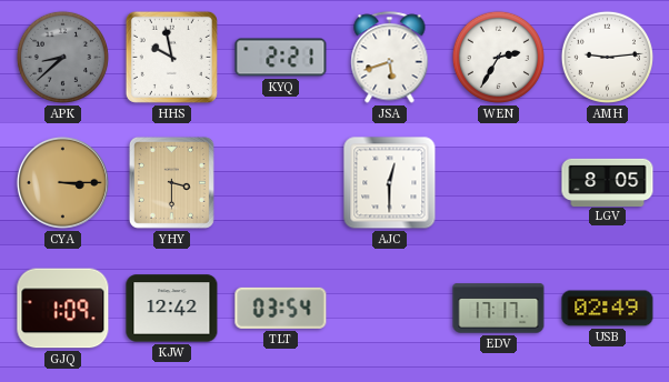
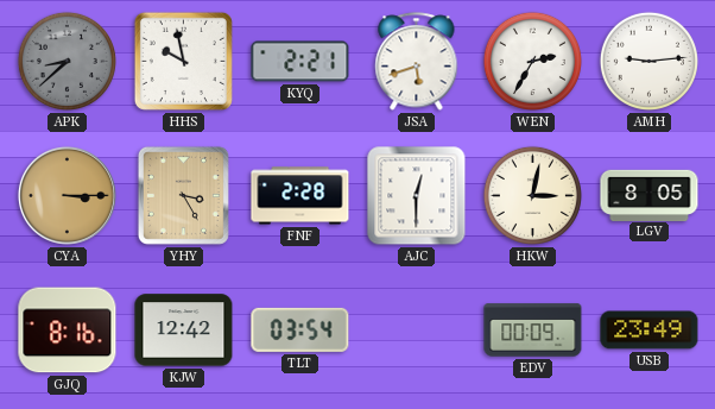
YHY: 3:30 -> 3:25 (183, 195)
FNF: none -> 2:28 (300, 196)
HKW: none -> 3:02 (532, 195)
GJQ: 1:09 -> 8:16 (68, 331)
EDV: 17:17 -> 00:09 (533, 331)
USB: 02:49 -> 23:49 (650, 331)
